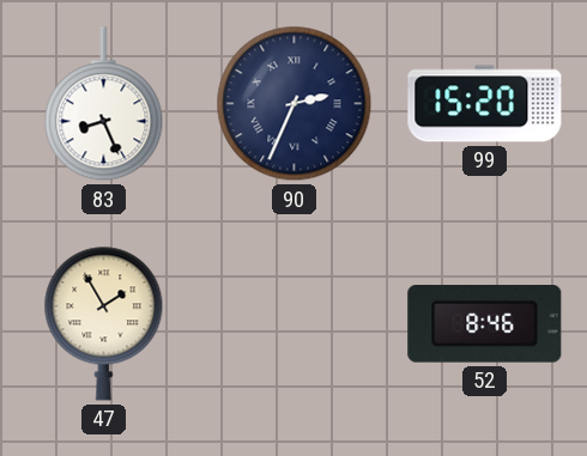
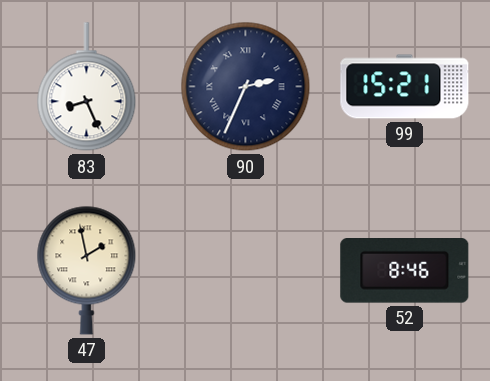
99: 15:20 -> 15:21 (405, 87)
47: 1:55 -> 1:58 (87, 270)
